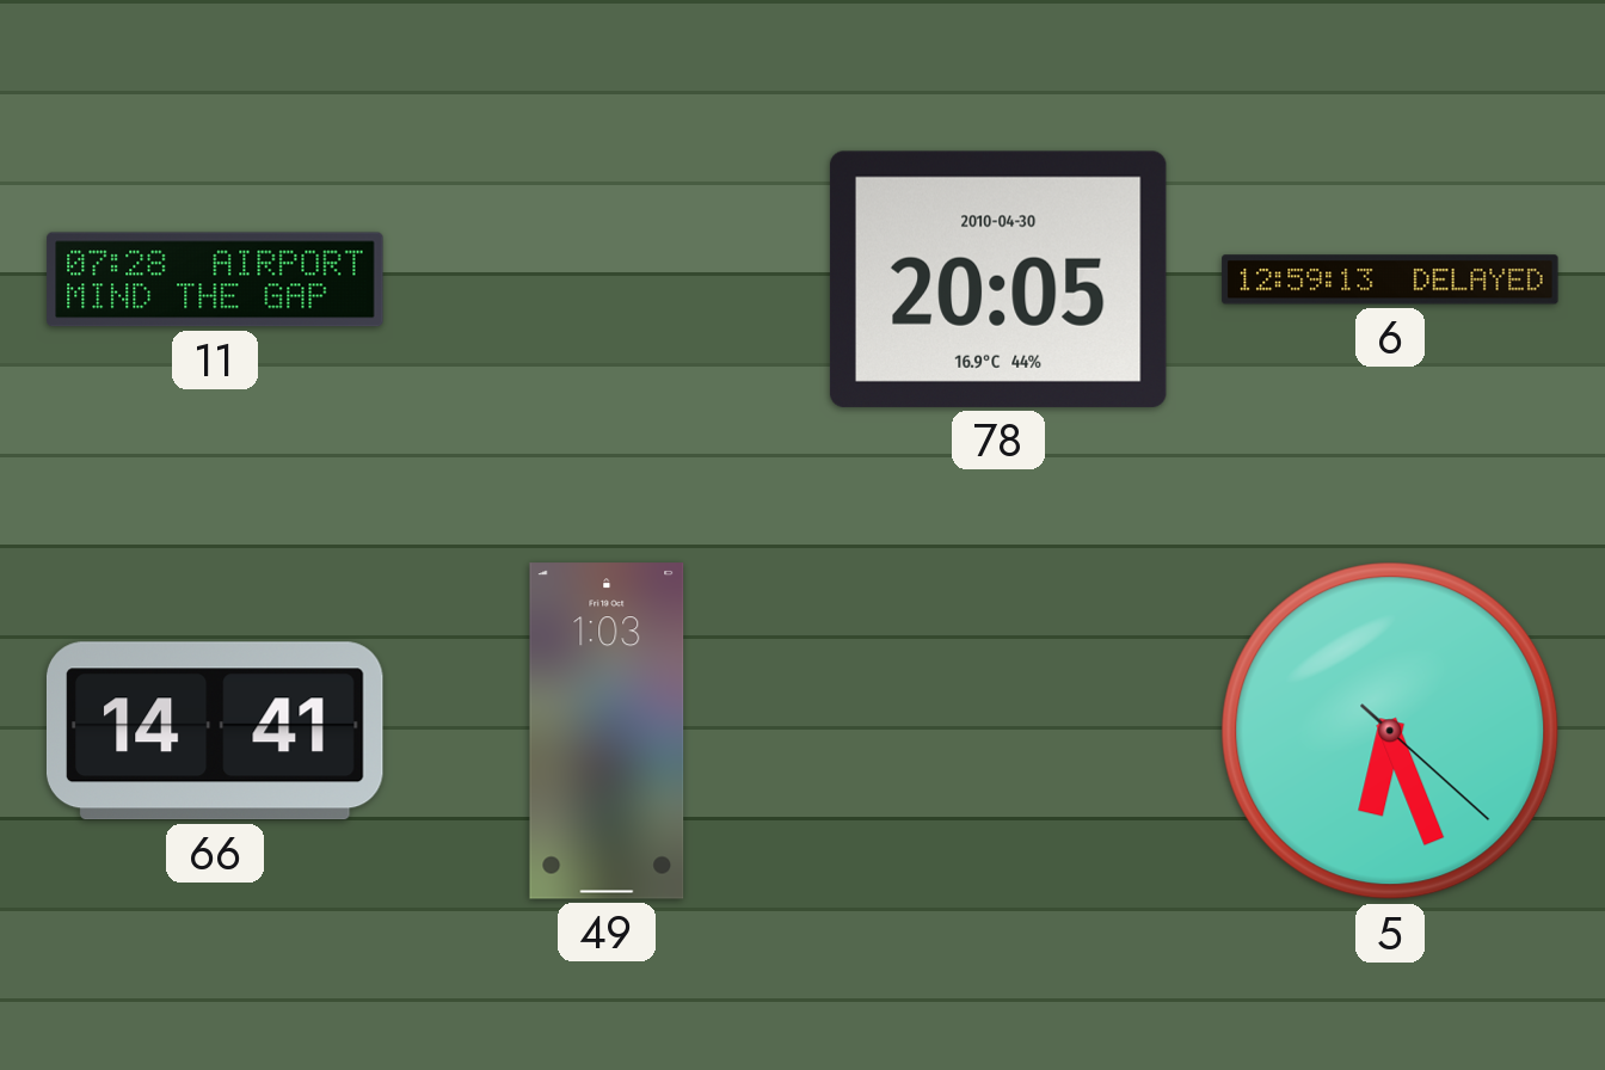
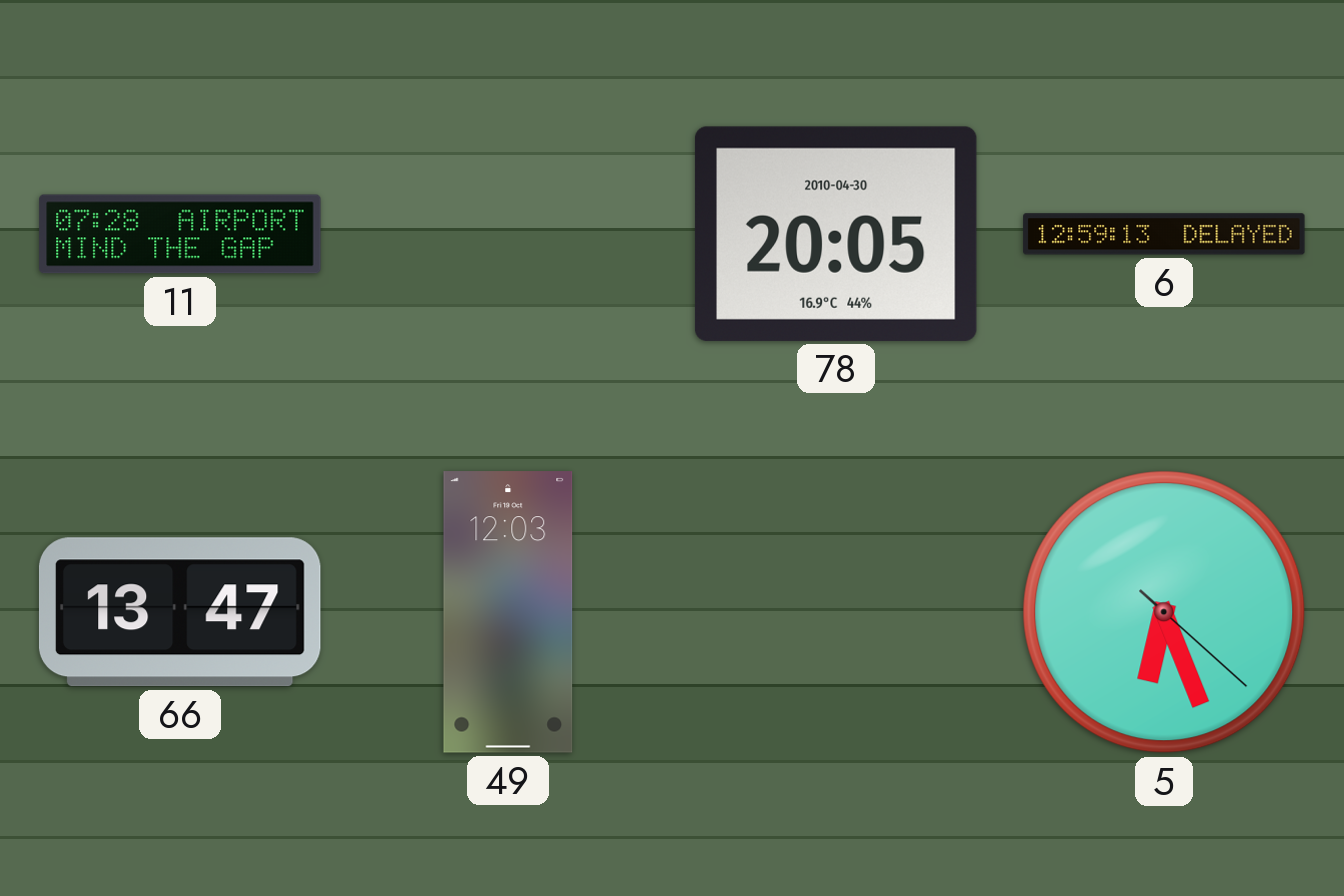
66: 14:41 -> 13:47 (180, 612)
49: 1:03 -> 12:03 (508, 612)
